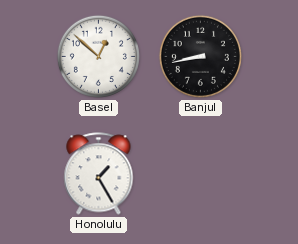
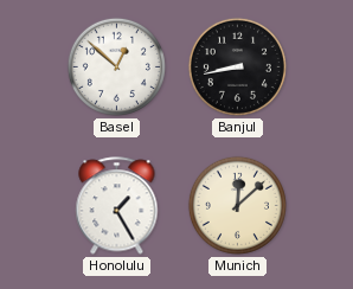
Munich: none -> 12:08 (237, 205)
